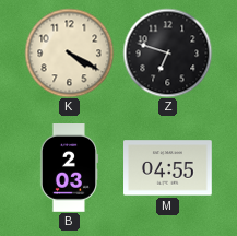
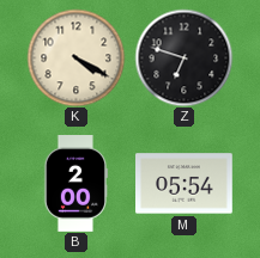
B: 2:03 -> 2:00 (74, 184)
M: 04:55 -> 05:54 (185, 184)
